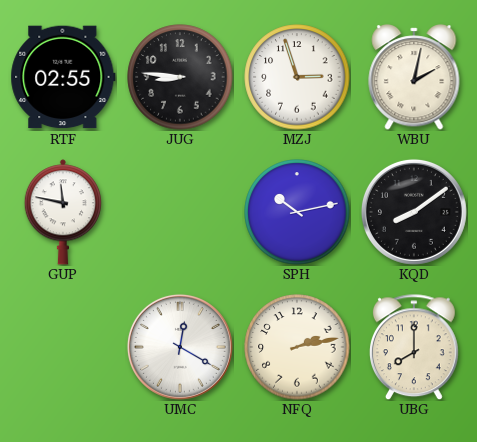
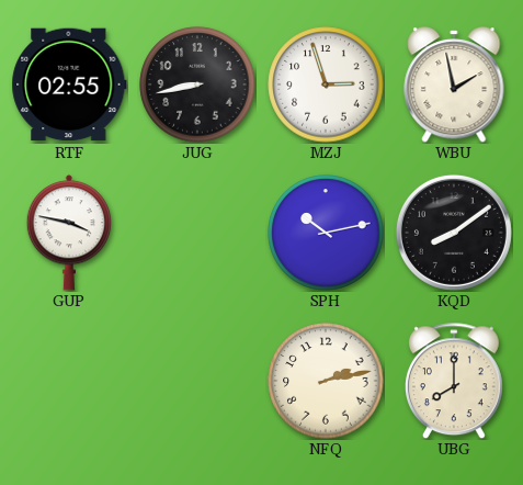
JUG: 8:46 -> 8:43 (197, 84)
WBU: 2:02 -> 1:58 (454, 84)
GUP: 11:47 -> 3:47 (69, 233)
UMC: 12:20 -> none (180, 347)
